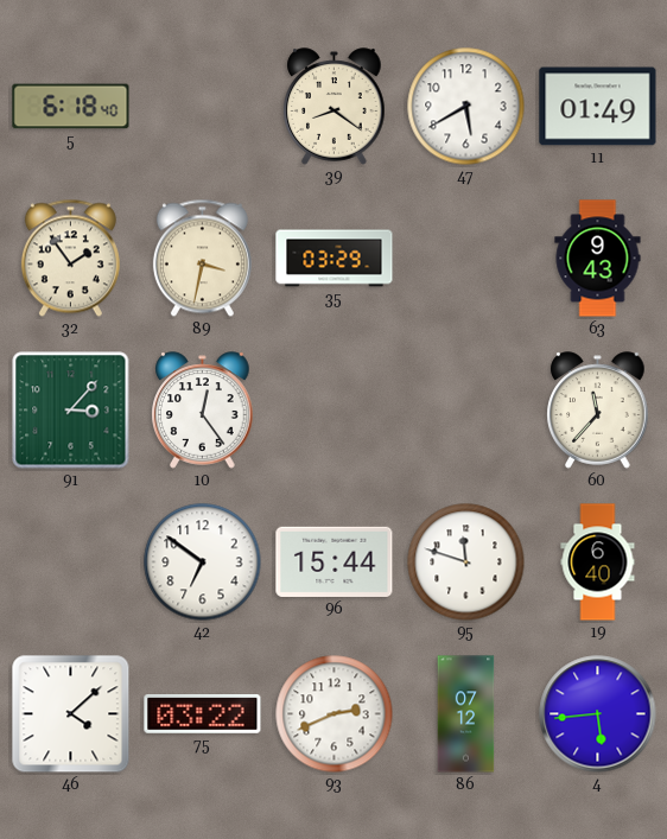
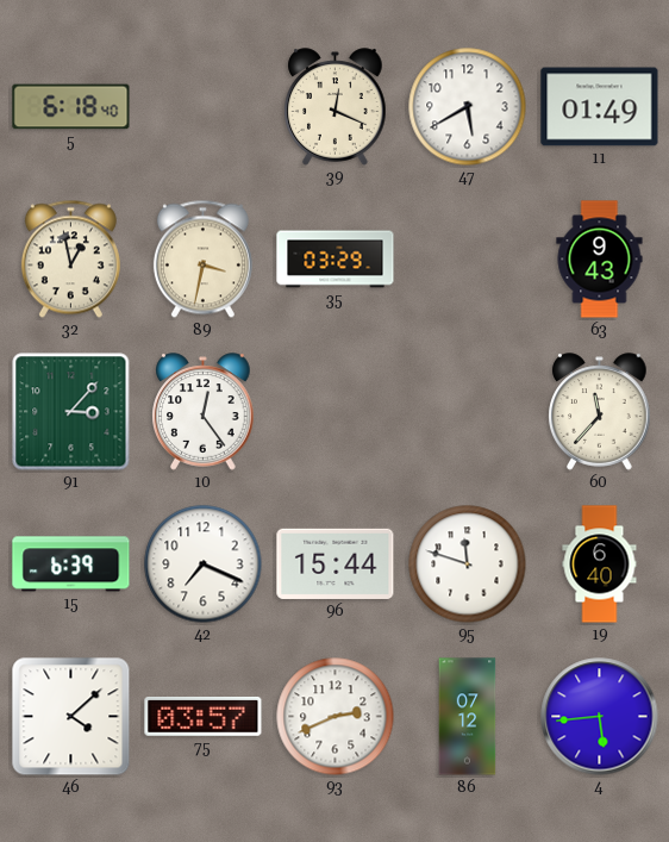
39: 8:21 -> 12:19 (336, 107)
32: 1:54 -> 12:58 (70, 260)
15: none -> 6:39 (71, 565)
42: 6:51 -> 7:19 (204, 565)
75: 03:22 -> 03:57 (204, 717)
